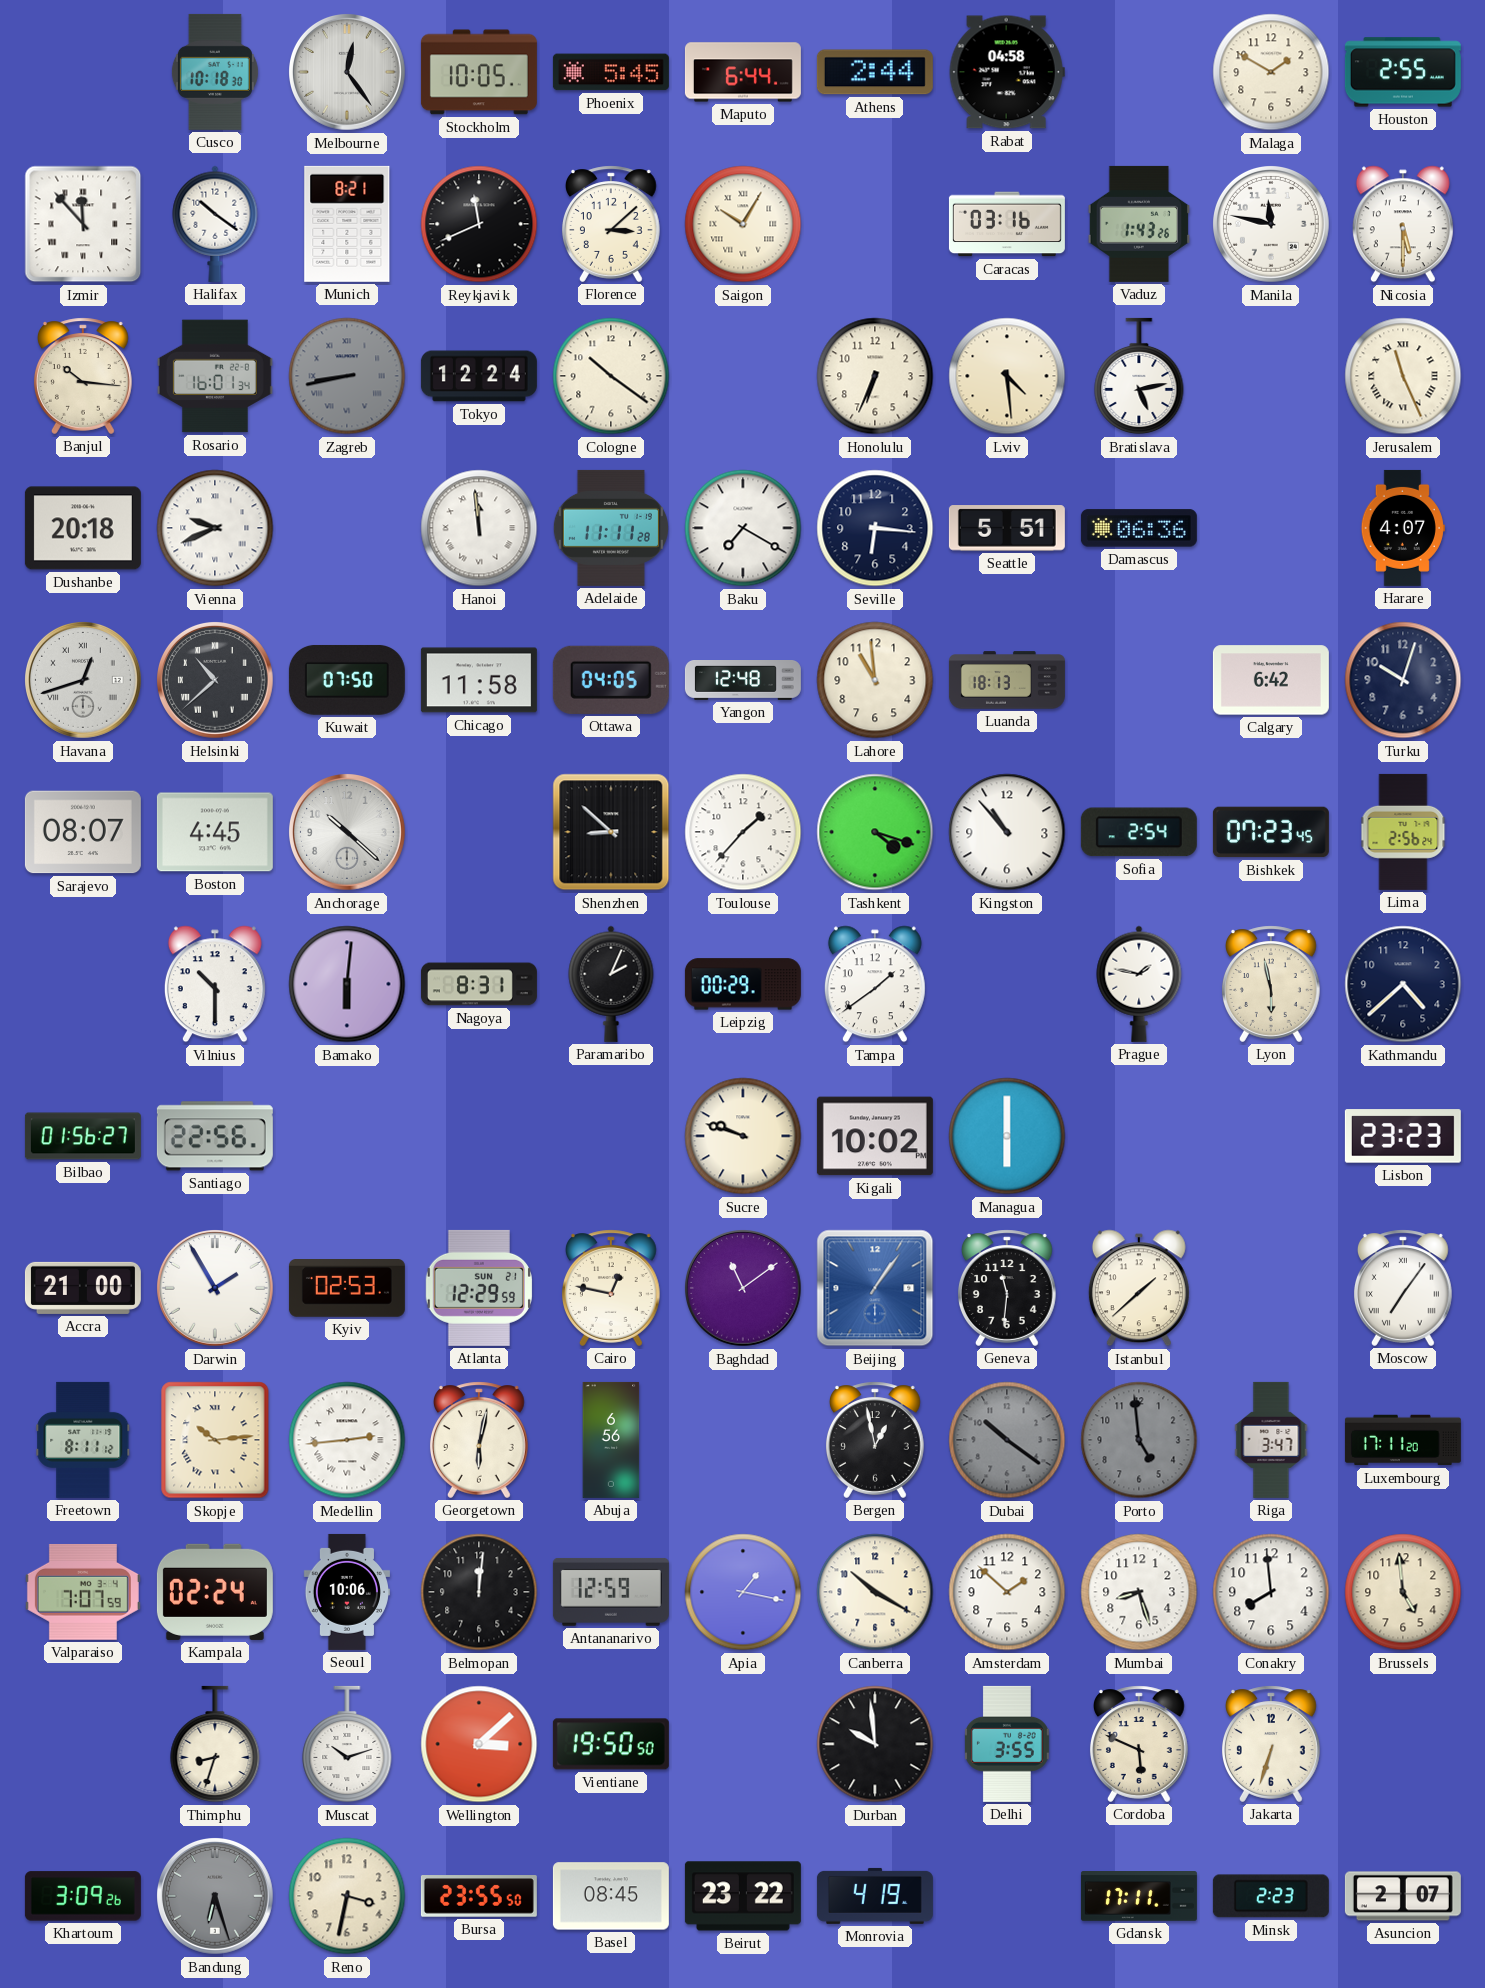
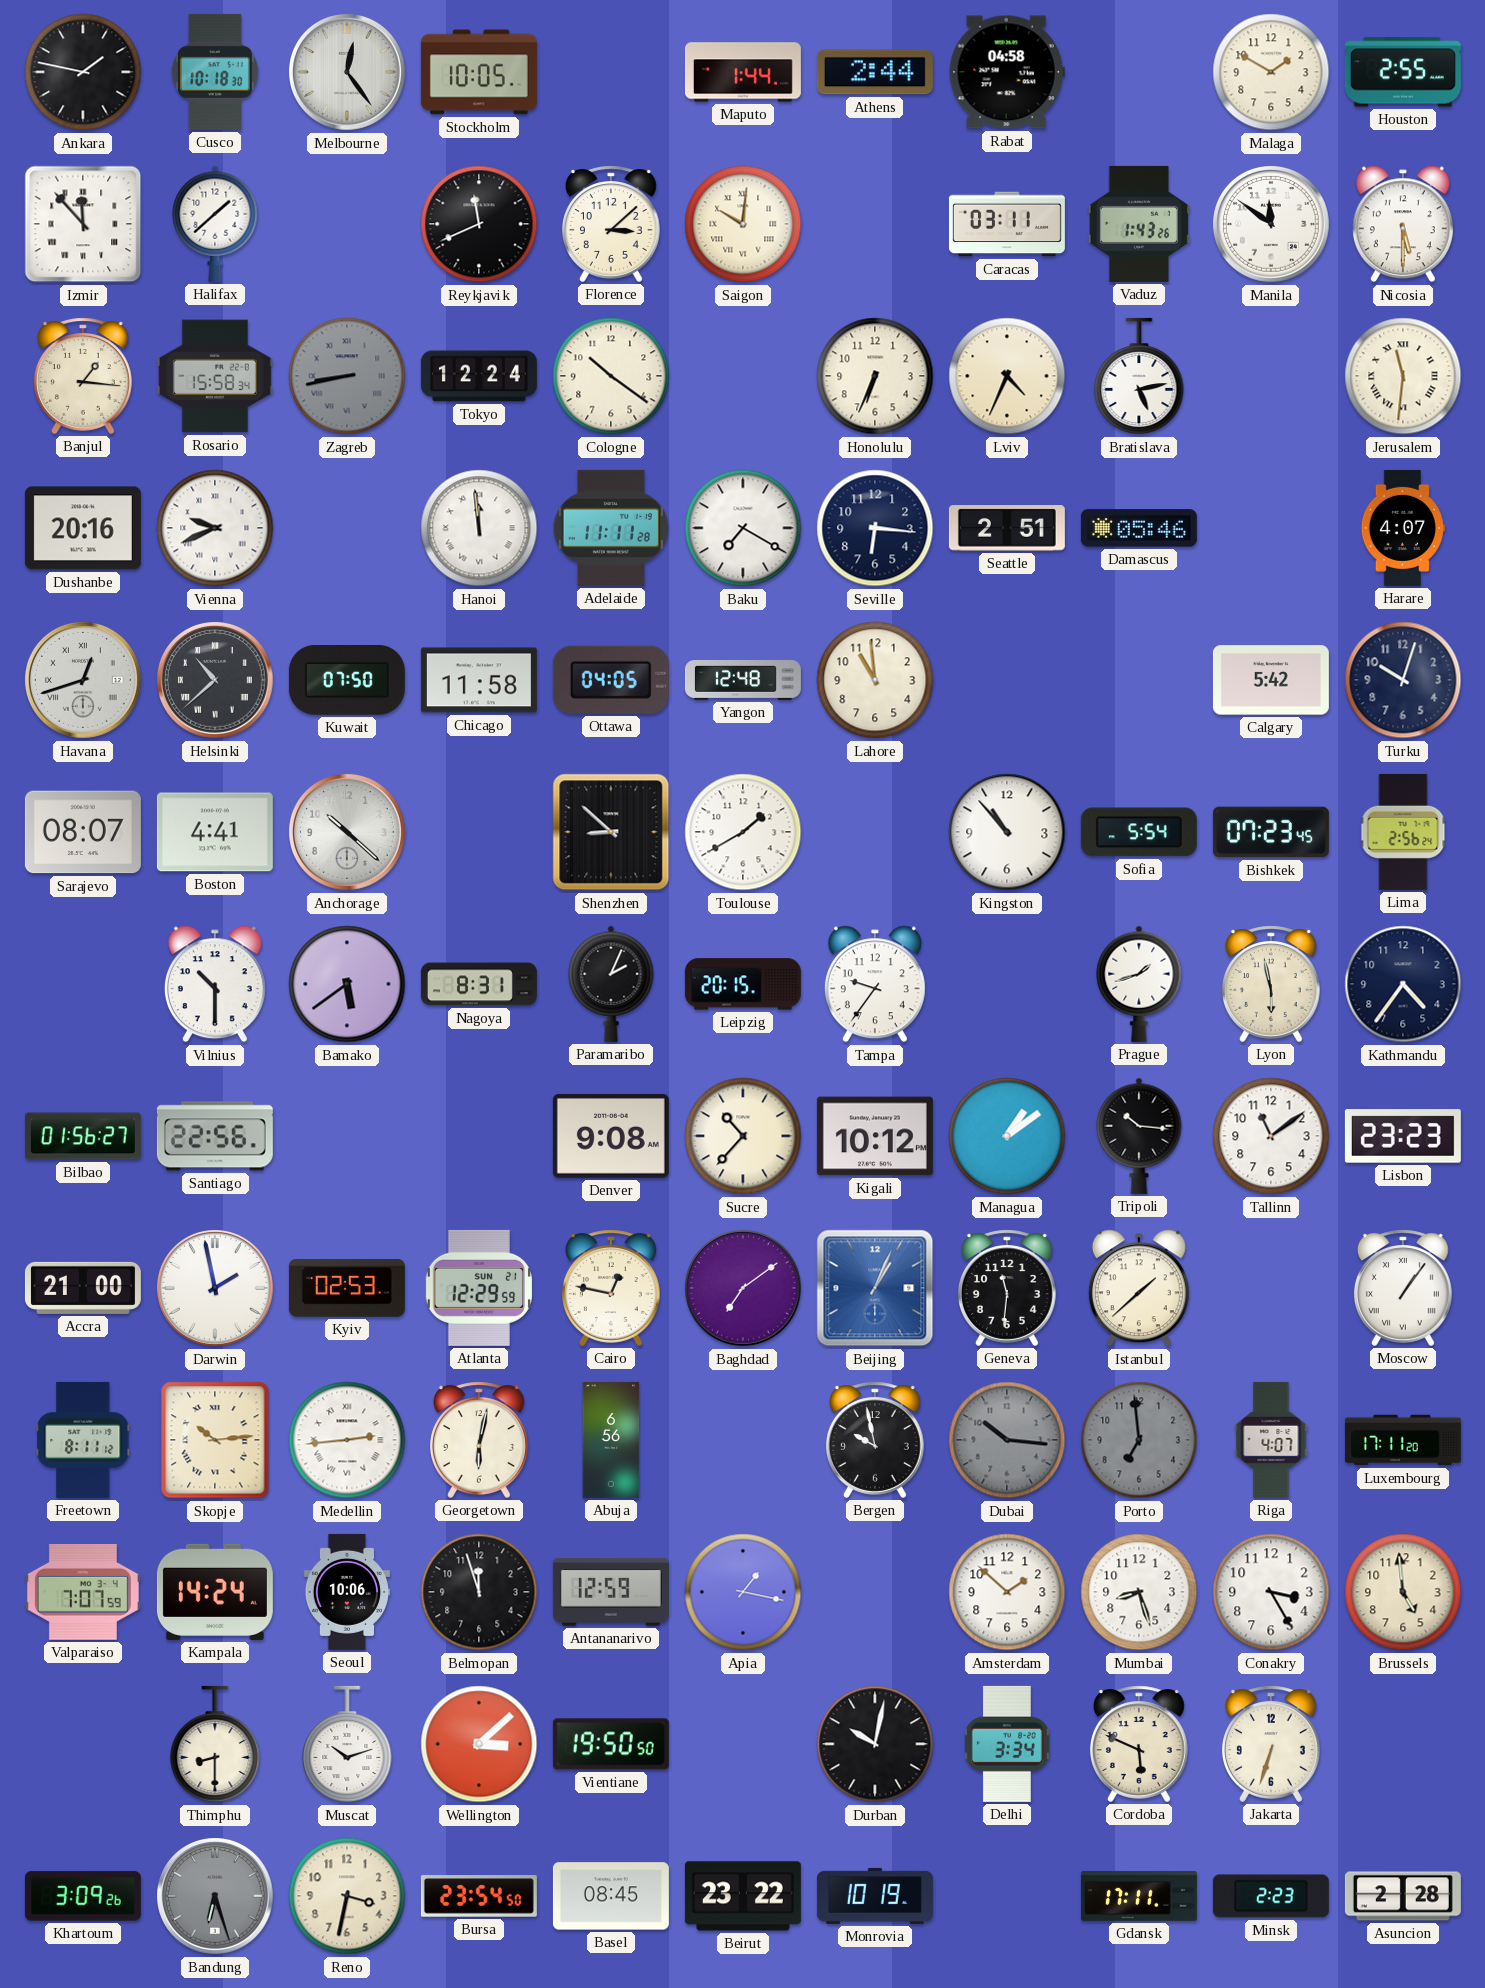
Ankara: none -> 1:47 (83, 72)
Phoenix: 5:45 -> none (611, 72)
Maputo: 6:44 -> 1:44 (743, 72)
Halifax: 10:21 -> 1:38 (215, 224)
Munich: 8:21 -> none (347, 224)
Saigon: 10:05 -> 10:01 (743, 224)
Caracas: 03:16 -> 03:11 (1007, 224)
Manila: 11:47 -> 11:51 (1272, 225)
Banjul: 10:16 -> 1:16 (83, 376)
Rosario: 16:01 -> 15:58 (215, 376)
Lviv: 4:29 -> 4:34 (1007, 376)
Jerusalem: 11:26 -> 11:31 (1403, 376)
Dushanbe: 20:18 -> 20:16 (83, 528)
Seattle: 5:51 -> 2:51 (1007, 528)
Damascus: 06:36 -> 05:46 (1139, 528)
Luanda: 18:13 -> none (1007, 680)
Calgary: 6:42 -> 5:42 (1271, 680)
Boston: 4:45 -> 4:41 (215, 832)
Toulouse: 1:37 -> 1:40 (743, 832)
Tashkent: 4:18 -> none (875, 832)
Sofia: 2:54 -> 5:54 (1139, 832)
Bamako: 6:01 -> 5:39 (347, 984)
Leipzig: 00:29 -> 20:15 (743, 984)
Tampa: 1:39 -> 9:36 (875, 984)
Prague: 1:47 -> 1:42 (1139, 984)
Kathmandu: 4:38 -> 4:36 (1403, 984)
Denver: none -> 9:08 (611, 1136)
Sucre: 9:48 -> 10:37 (743, 1136)
Kigali: 10:02 -> 10:12 (875, 1136)
Managua: 6:00 -> 1:09 (1007, 1136)
Tripoli: none -> 10:16 (1139, 1136)
Tallinn: none -> 11:09 (1271, 1136)
Darwin: 1:55 -> 1:58 (216, 1289)
Baghdad: 11:09 -> 7:09 (744, 1289)
Beijing: 1:06 -> 1:04 (875, 1288)
Moscow: 7:06 -> 1:06 (1403, 1288)
Bergen: 12:58 -> 9:58 (875, 1440)
Dubai: 10:21 -> 10:16 (1007, 1440)
Porto: 4:59 -> 6:59 (1139, 1440)
Riga: 3:47 -> 4:07 (1271, 1440)
Kampala: 02:24 -> 14:24 (215, 1592)
Belmopan: 12:01 -> 11:57 (479, 1592)
Canberra: 10:20 -> none (875, 1592)
Conakry: 7:59 -> 3:25 (1271, 1592)
Thimphu: 8:33 -> 8:30 (215, 1744)
Durban: 9:59 -> 10:02 (875, 1744)
Delhi: 3:55 -> 3:34 (1007, 1744)
Bursa: 23:55 -> 23:54 (479, 1896)
Monrovia: 4:19 -> 10:19 (875, 1896)
Asuncion: 2:07 -> 2:28 (1403, 1896)
